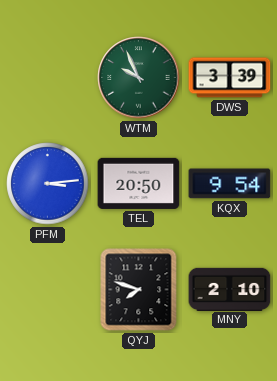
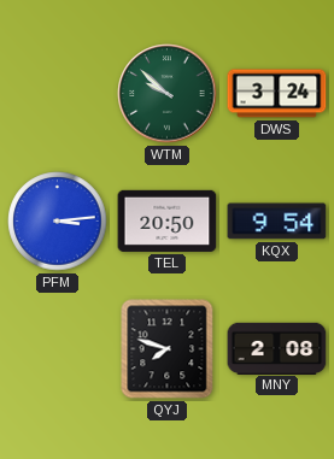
WTM: 9:56 -> 9:52 (168, 94)
DWS: 3:39 -> 3:24 (277, 94)
MNY: 2:10 -> 2:08 (277, 348)
